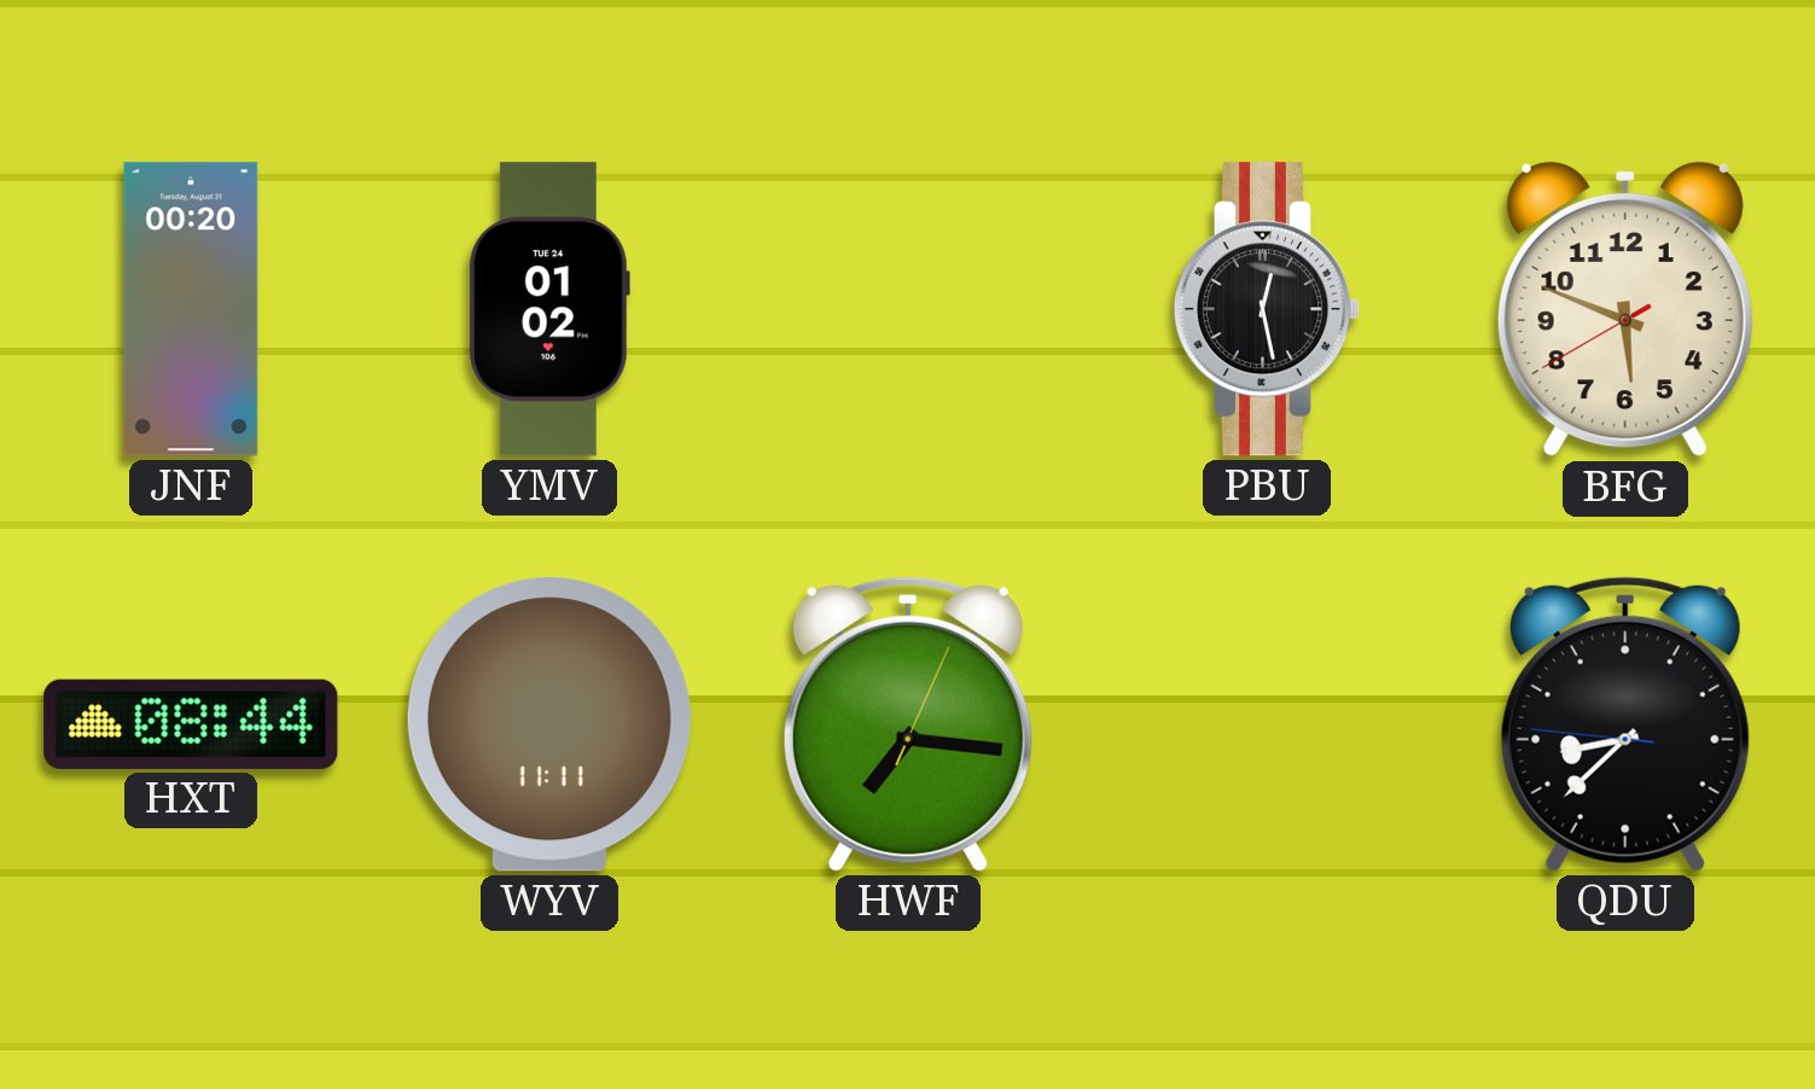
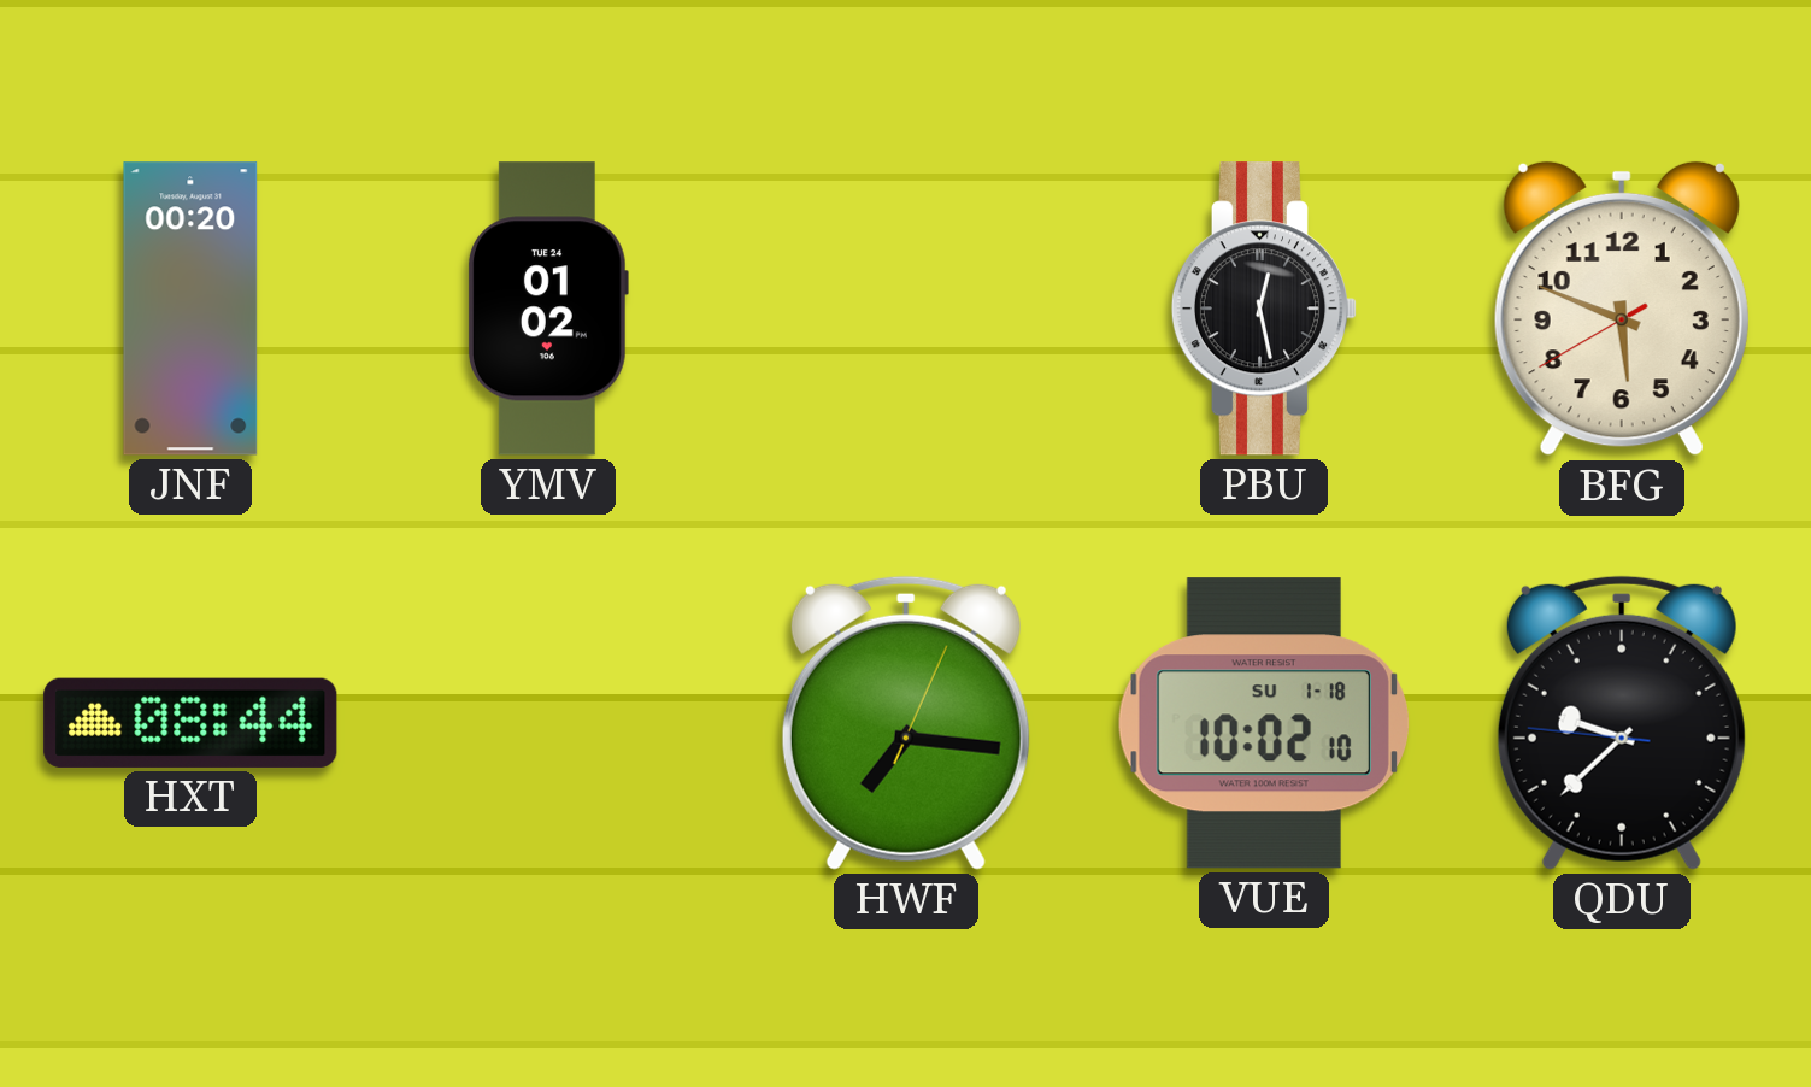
WYV: 11:11 -> none (549, 724)
VUE: none -> 10:02 (1264, 723)
QDU: 8:37 -> 9:37 (1622, 723)
